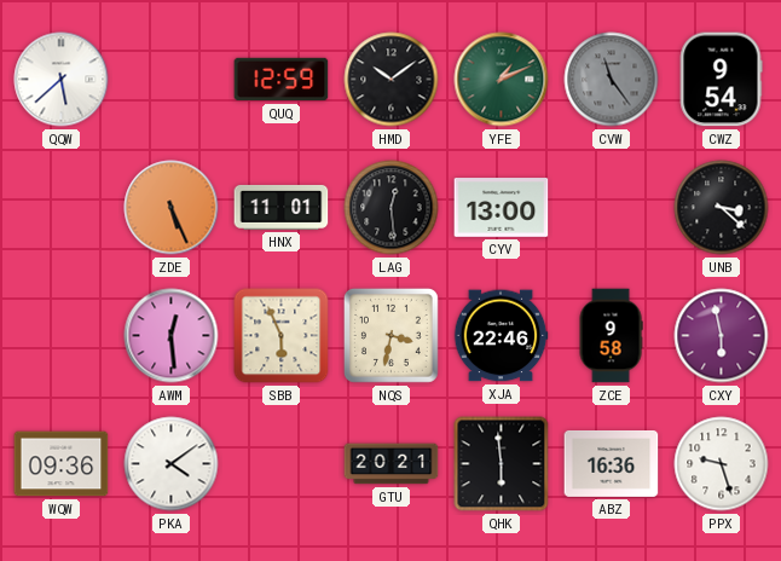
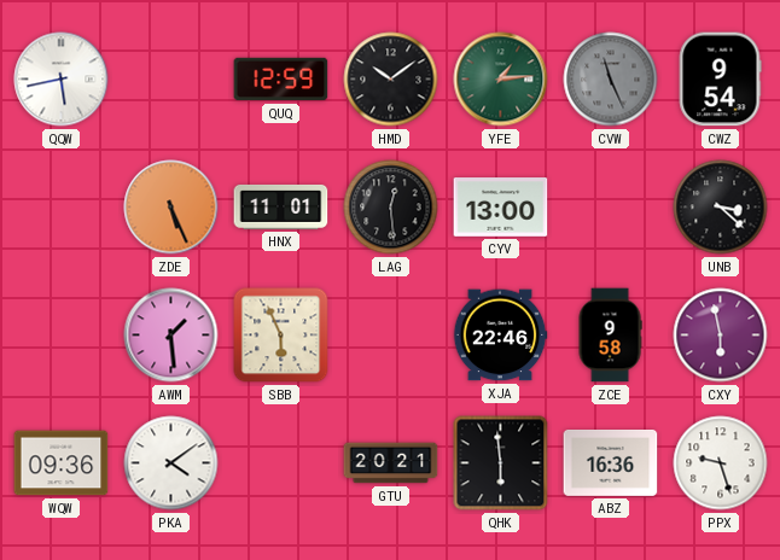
QQW: 5:38 -> 5:43 (62, 80)
YFE: 1:11 -> 1:14 (501, 80)
CVW: 11:24 -> 11:26 (611, 80)
AWM: 12:29 -> 1:29 (171, 336)
NQS: 3:32 -> none (390, 335)
